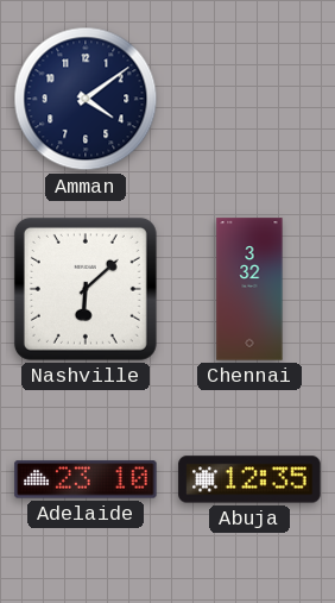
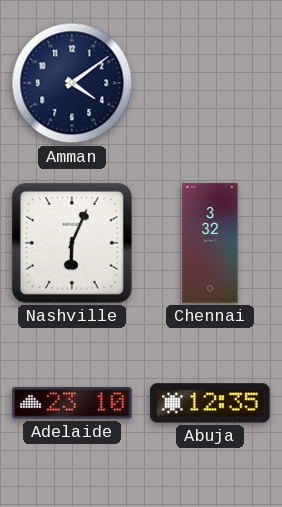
Nashville: 6:08 -> 6:04 (72, 243)
